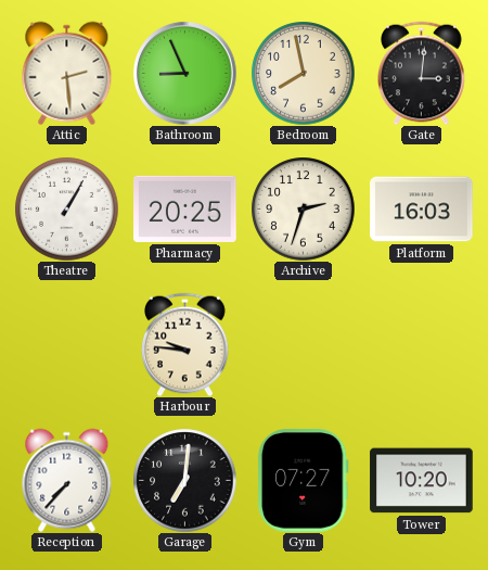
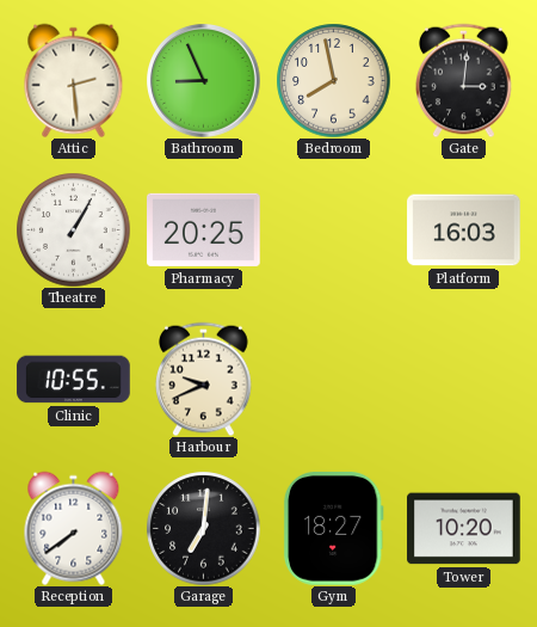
Archive: 2:33 -> none (303, 208)
Clinic: none -> 10:55 (74, 380)
Harbour: 9:46 -> 9:41 (204, 379)
Reception: 7:37 -> 7:39 (74, 528)
Gym: 07:27 -> 18:27 (333, 529)
